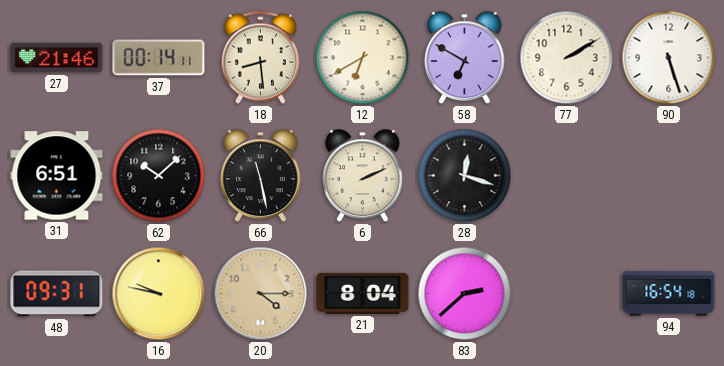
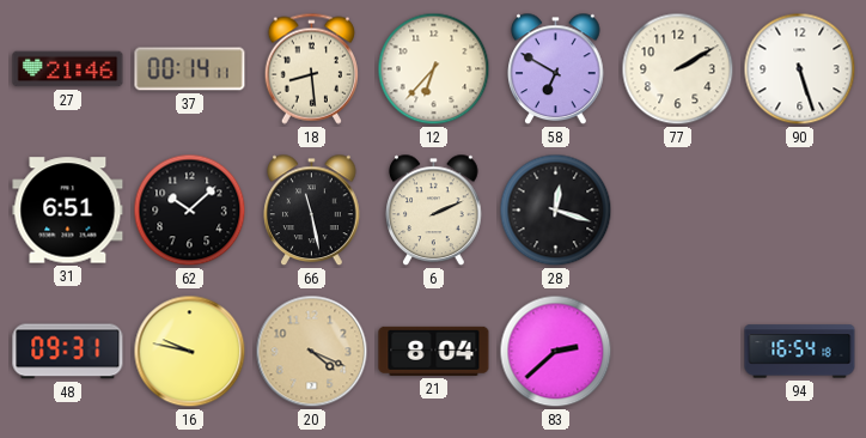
12: 6:40 -> 6:37 (434, 69)
20: 4:15 -> 4:19 (312, 352)
